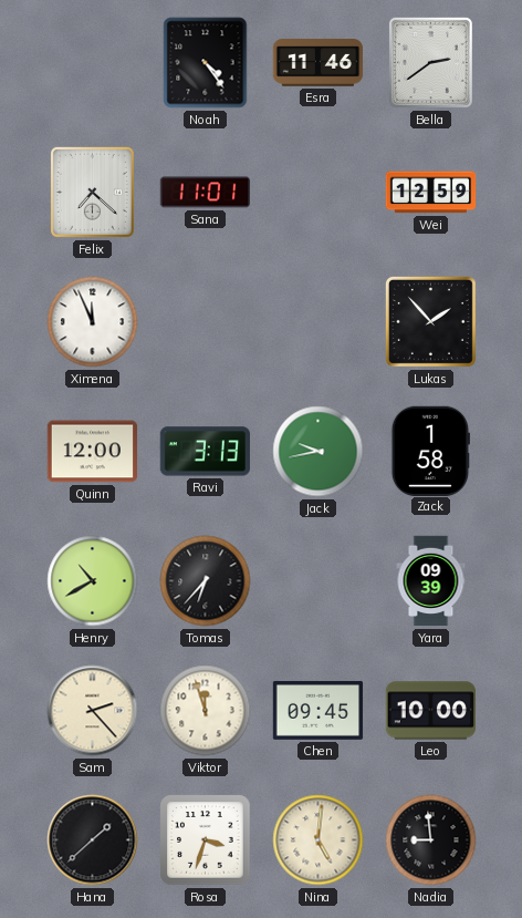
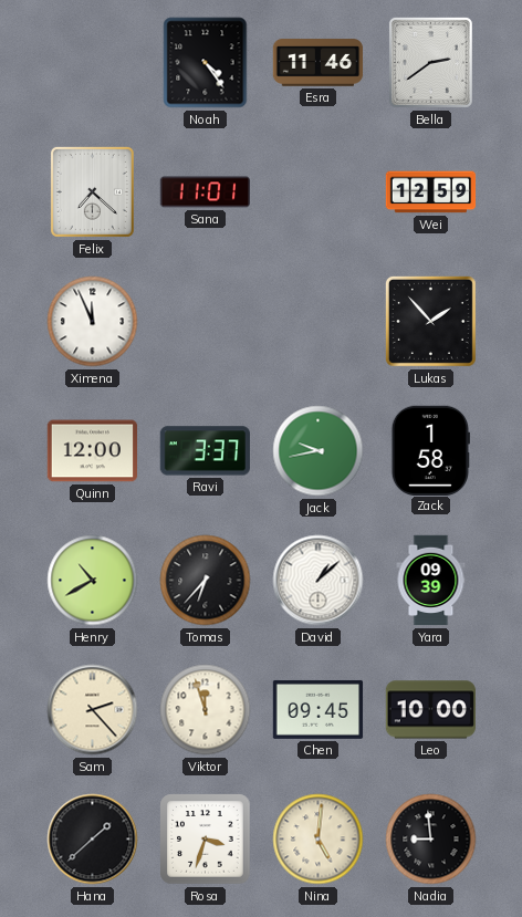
Ravi: 3:13 -> 3:37 (205, 451)
David: none -> 1:08 (319, 581)
